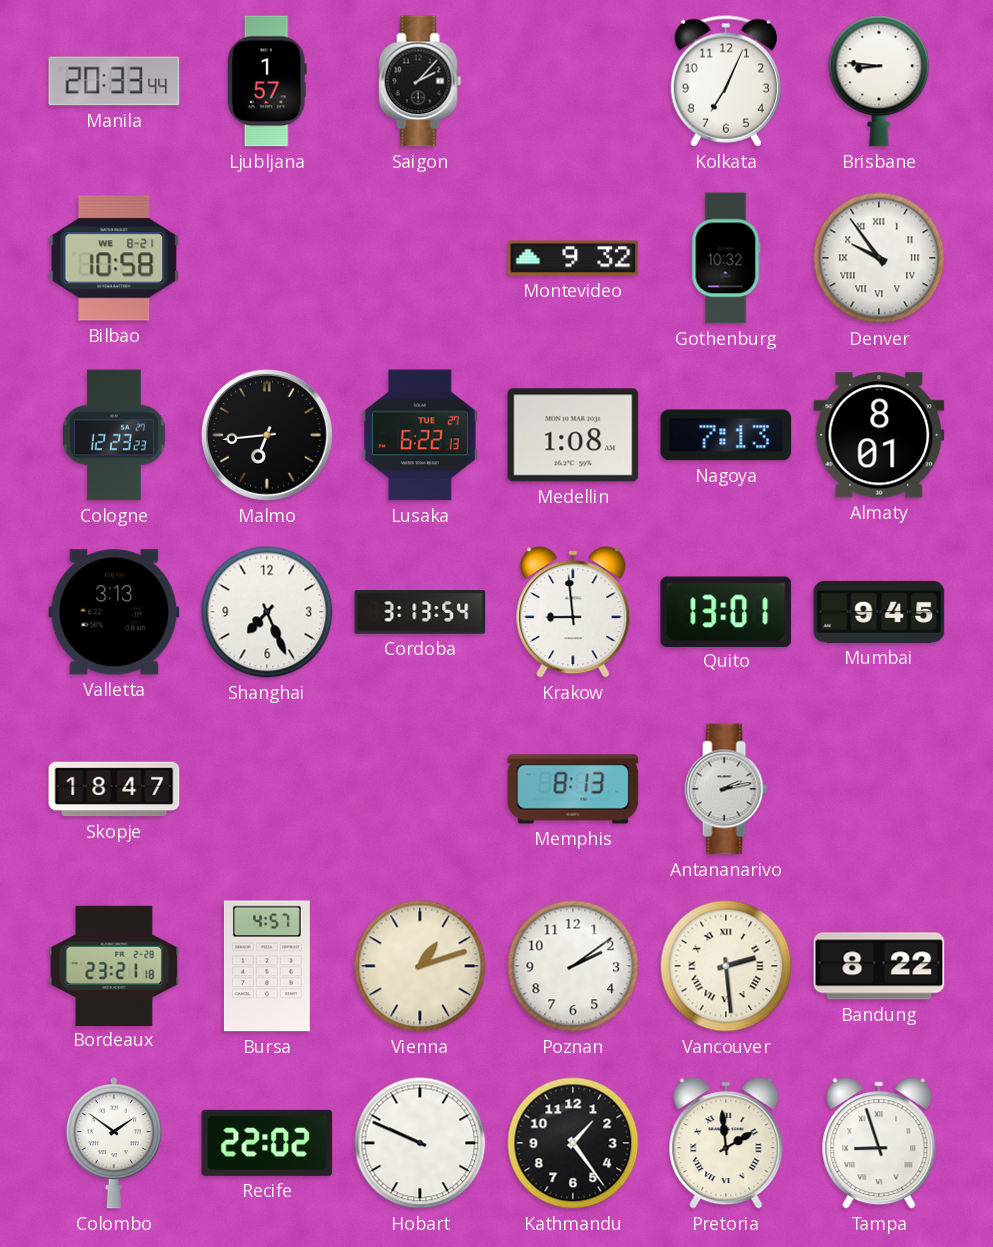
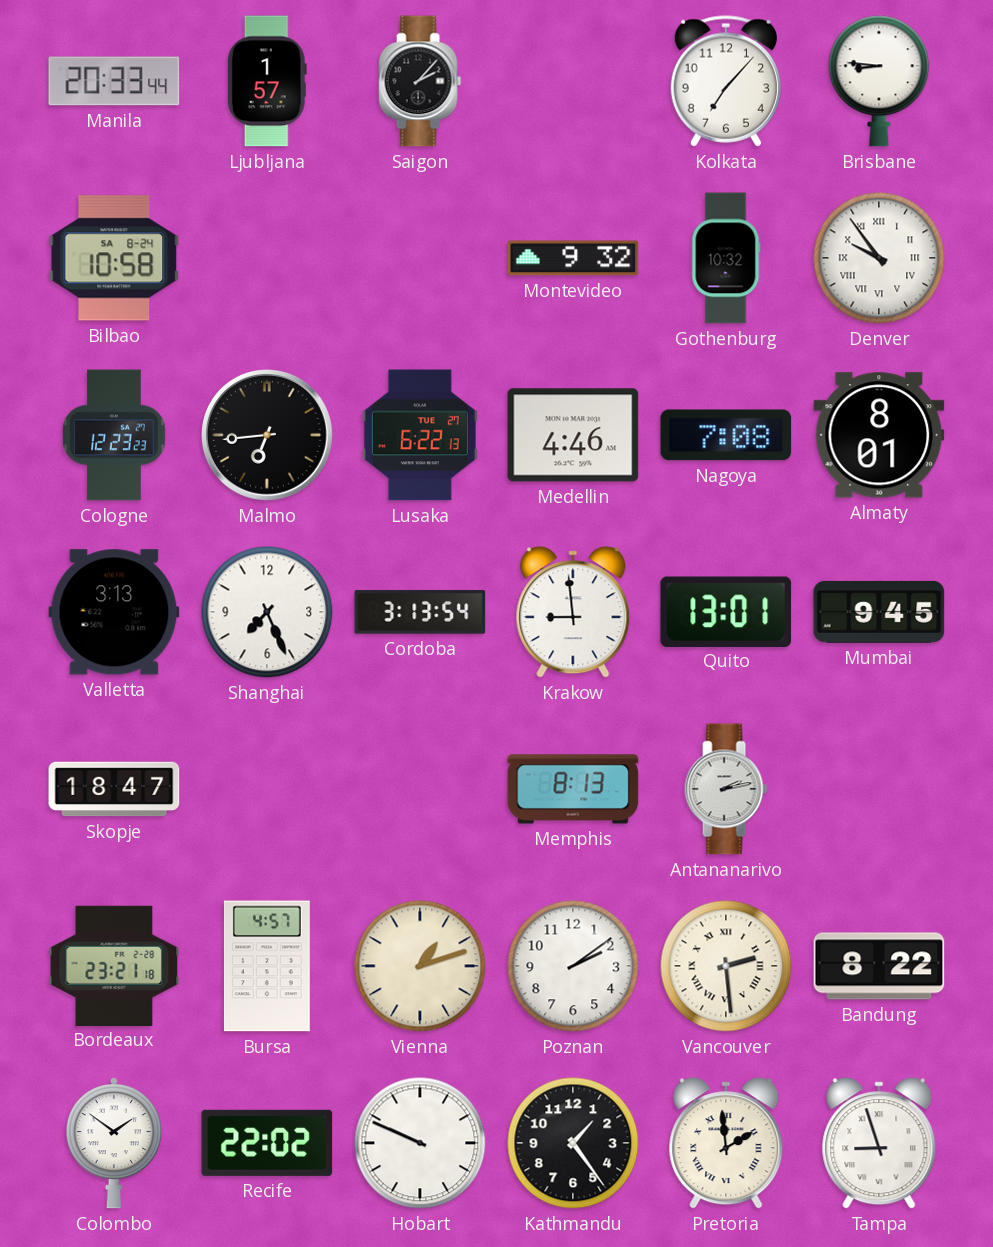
Kolkata: 7:04 -> 7:07 (726, 81)
Bilbao date: WE 8-21 -> SA 8-24 (114, 258)
Medellin: 1:08 -> 4:46 (573, 435)
Nagoya: 7:13 -> 7:08 (726, 435)
